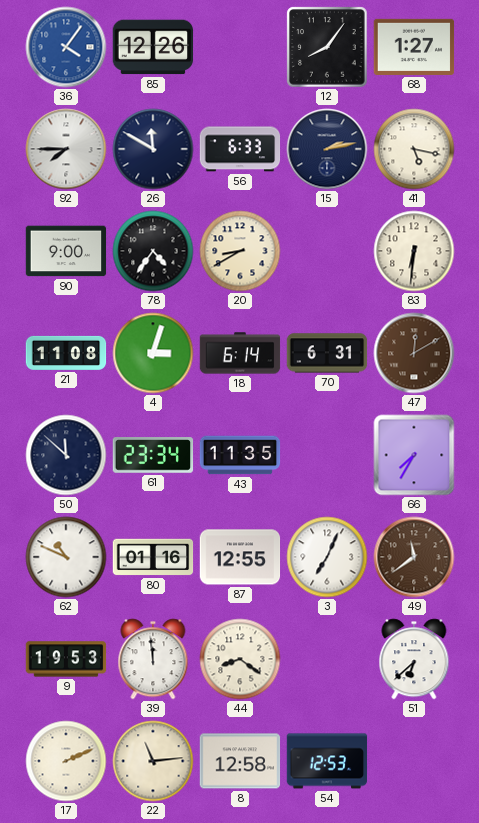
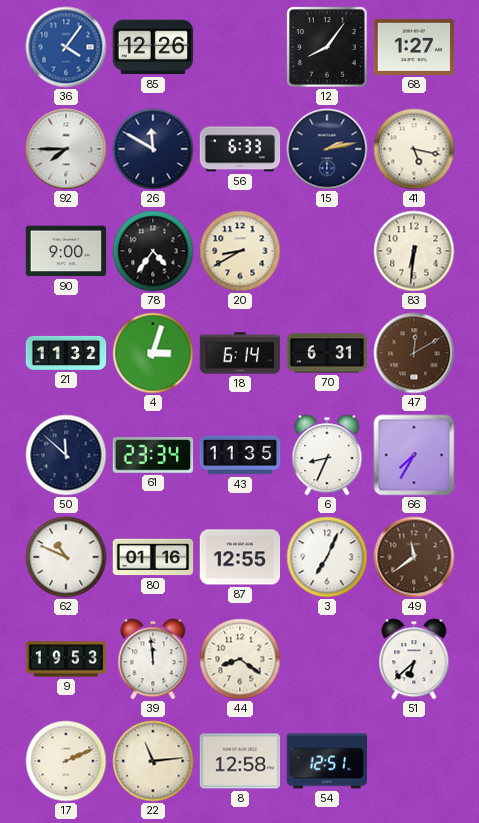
21: 11:08 -> 11:32 (66, 353)
6: none -> 8:34 (327, 455)
54: 12:53 -> 12:51 (327, 761)
